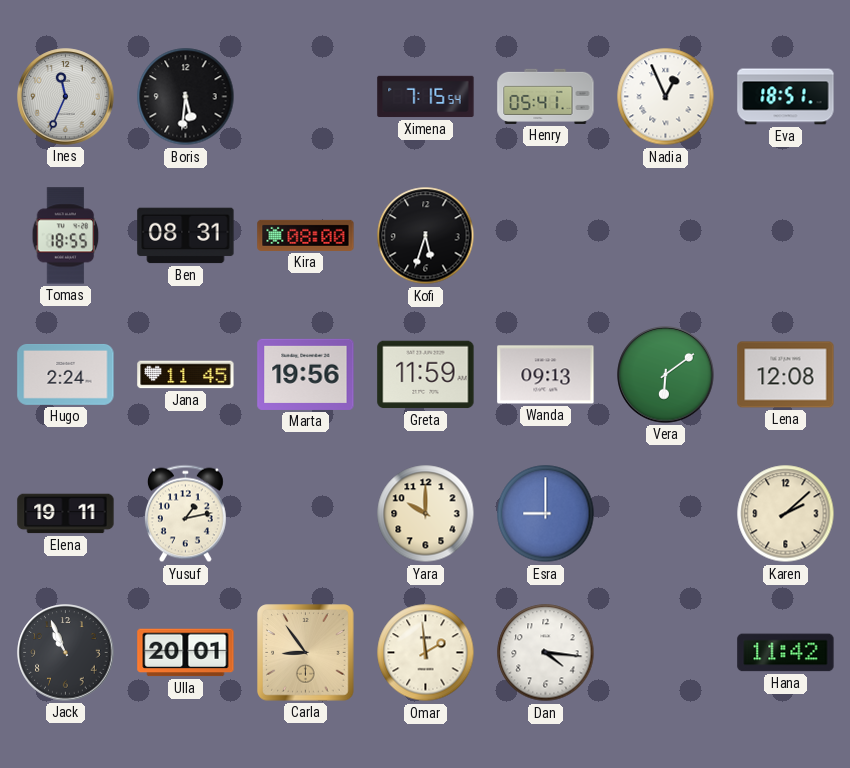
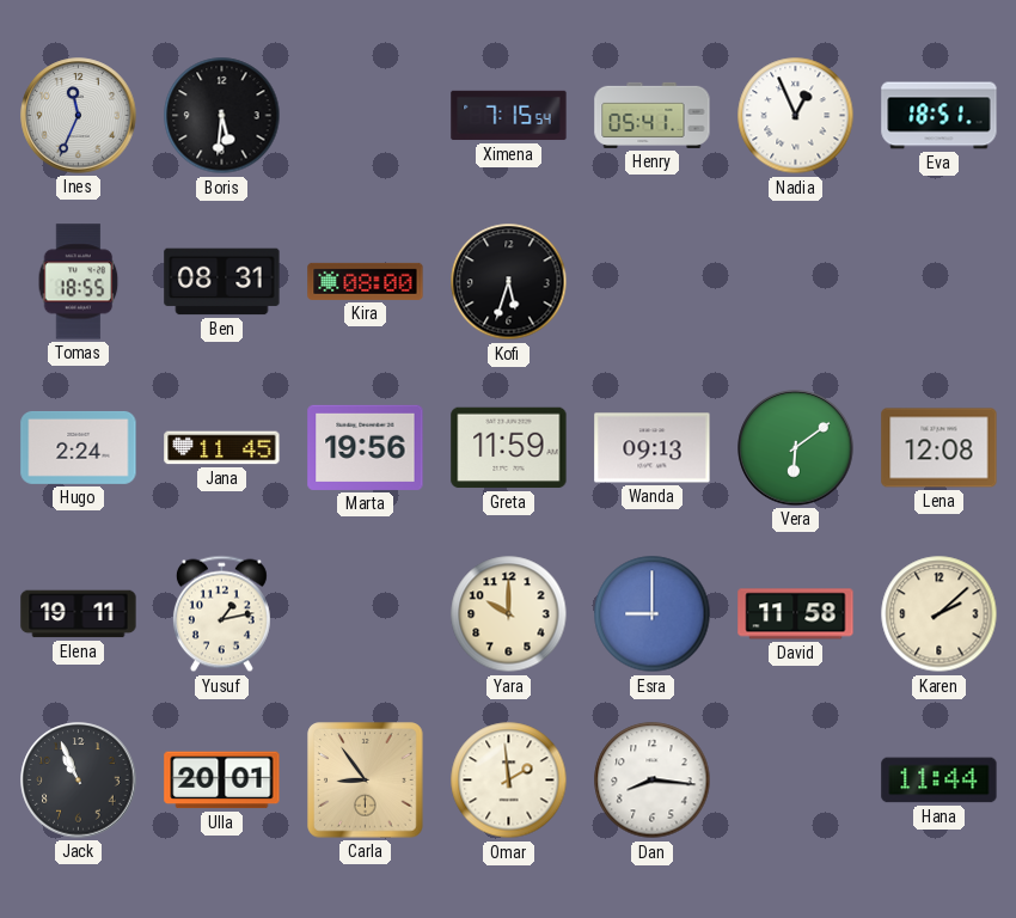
David: none -> 11:58 (796, 614)
Dan: 4:16 -> 8:16 (653, 781)
Hana: 11:42 -> 11:44 (940, 781)
